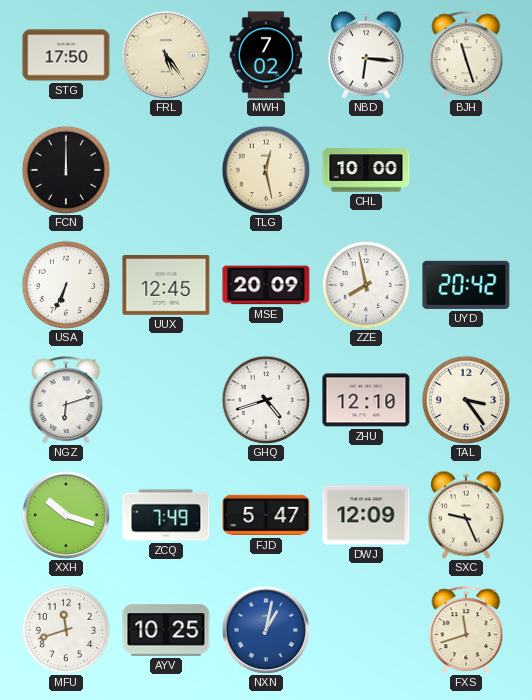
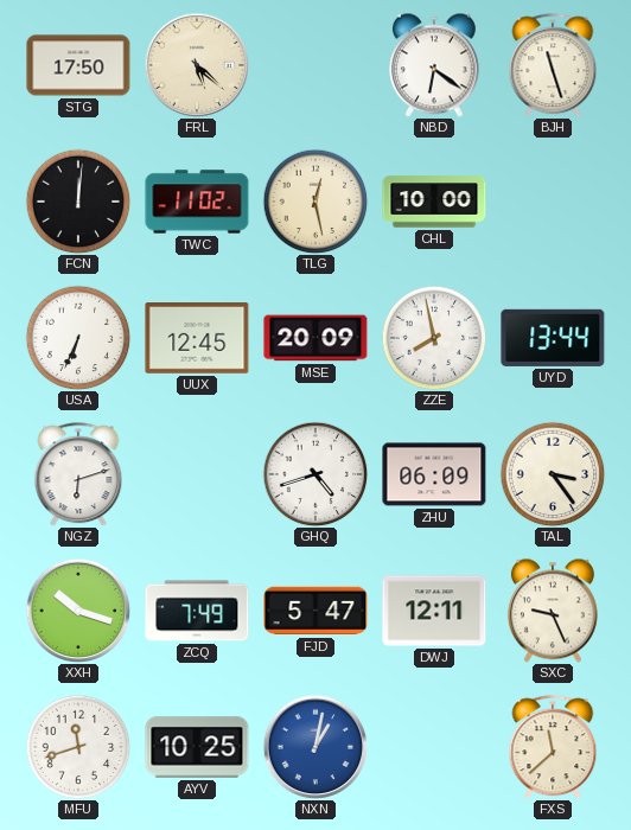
FRL: 5:24 -> 5:22 (197, 65)
MWH: 7:02 -> none (266, 55)
NBD: 6:16 -> 6:21 (434, 65)
FCN: 12:00 -> 12:01 (78, 202)
TWC: none -> 11:02 (197, 202)
UYD: 20:42 -> 13:44 (553, 338)
ZHU: 12:10 -> 06:09 (434, 474)
DWJ: 12:09 -> 12:11 (434, 611)
FXS: 11:42 -> 11:38 (553, 747)
